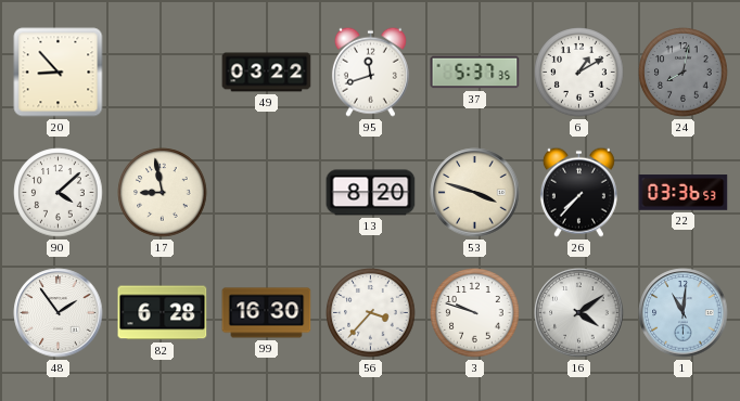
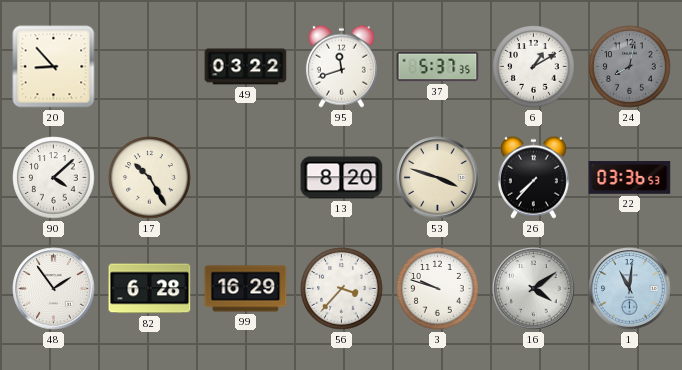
17: 8:58 -> 10:25 (150, 178)
99: 16:30 -> 16:29 (246, 289)
